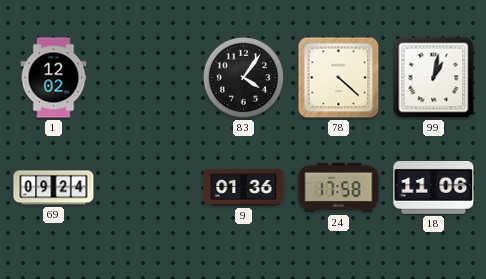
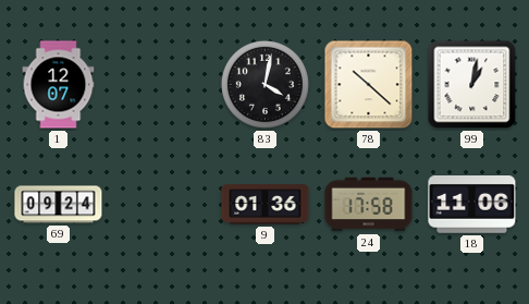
1: 12:02 -> 12:07 (59, 85)
83: 4:06 -> 4:02 (264, 84)
78: 4:22 -> 10:22 (369, 85)
